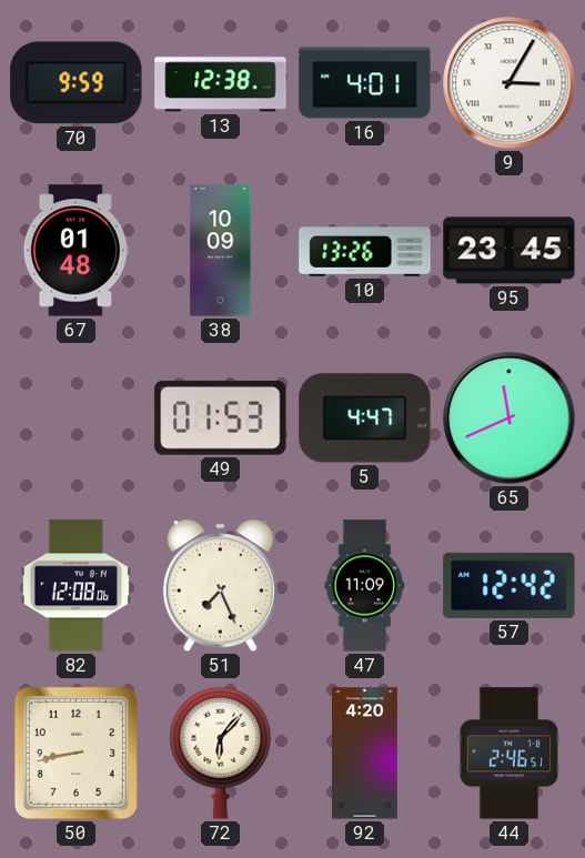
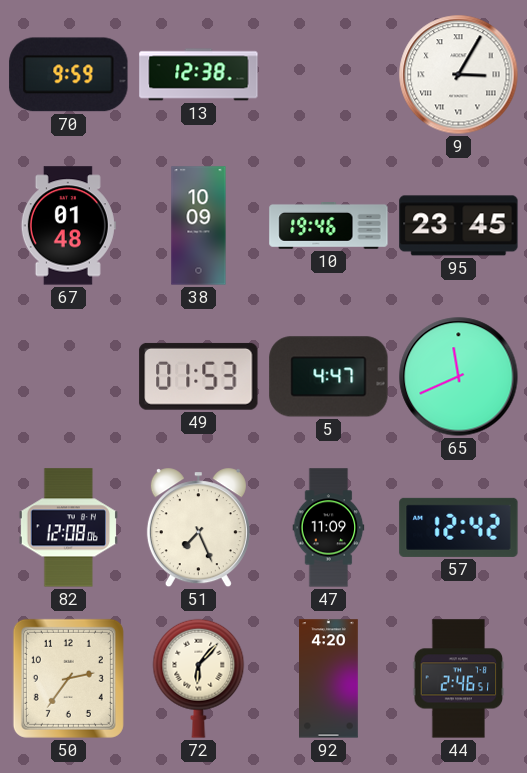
16: 4:01 -> none (365, 83)
10: 13:26 -> 19:46 (329, 226)
50: 8:43 -> 2:36 (68, 678)
